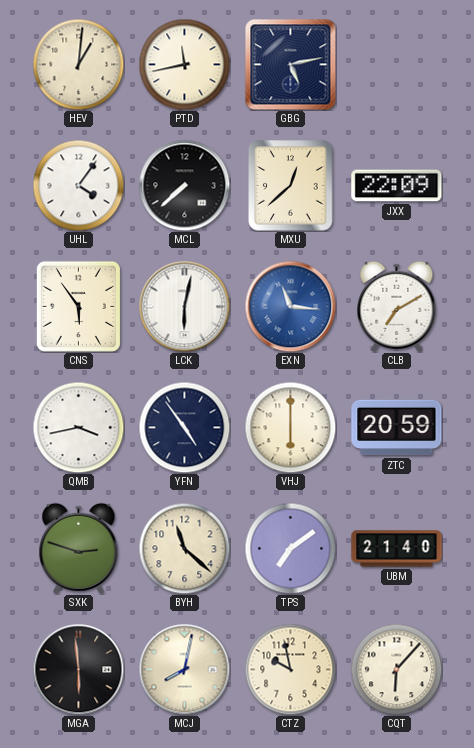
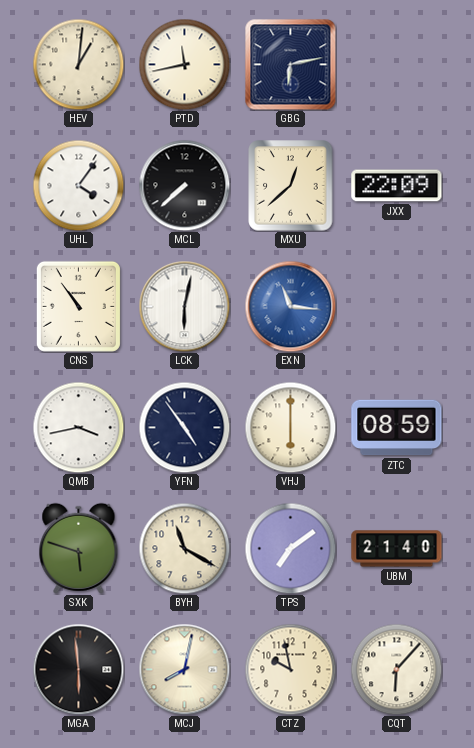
GBG: 5:13 -> 6:13 (290, 64)
CNS: 5:54 -> 10:54 (78, 306)
CLB: 7:10 -> none (397, 306)
ZTC: 20:59 -> 08:59 (397, 428)
SXK: 2:48 -> 5:48 (79, 548)
BYH: 11:22 -> 11:20 (184, 548)
